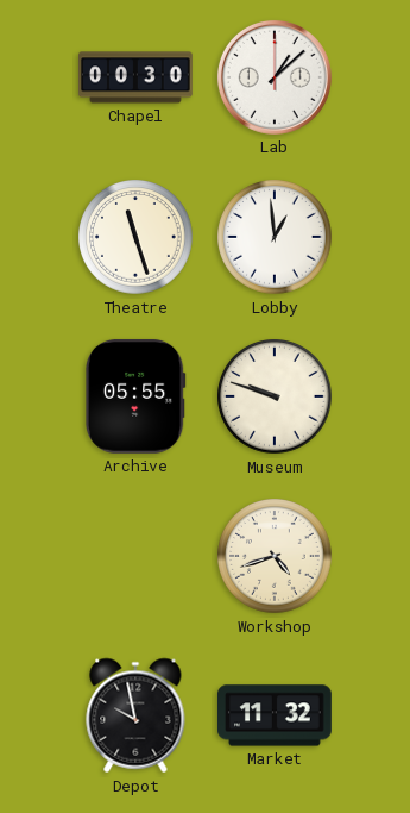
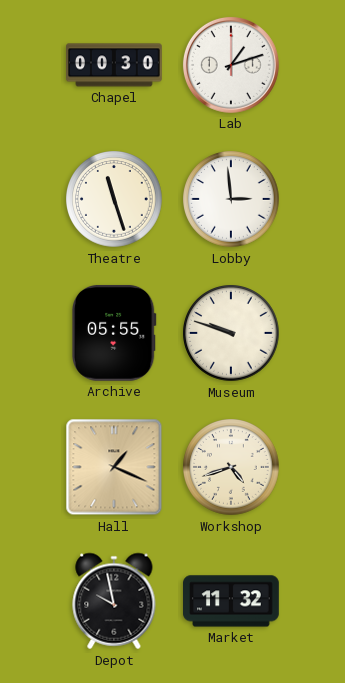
Lab: 1:08 -> 1:12 (231, 65)
Lobby: 12:59 -> 2:59 (231, 199)
Hall: none -> 1:19 (114, 467)
